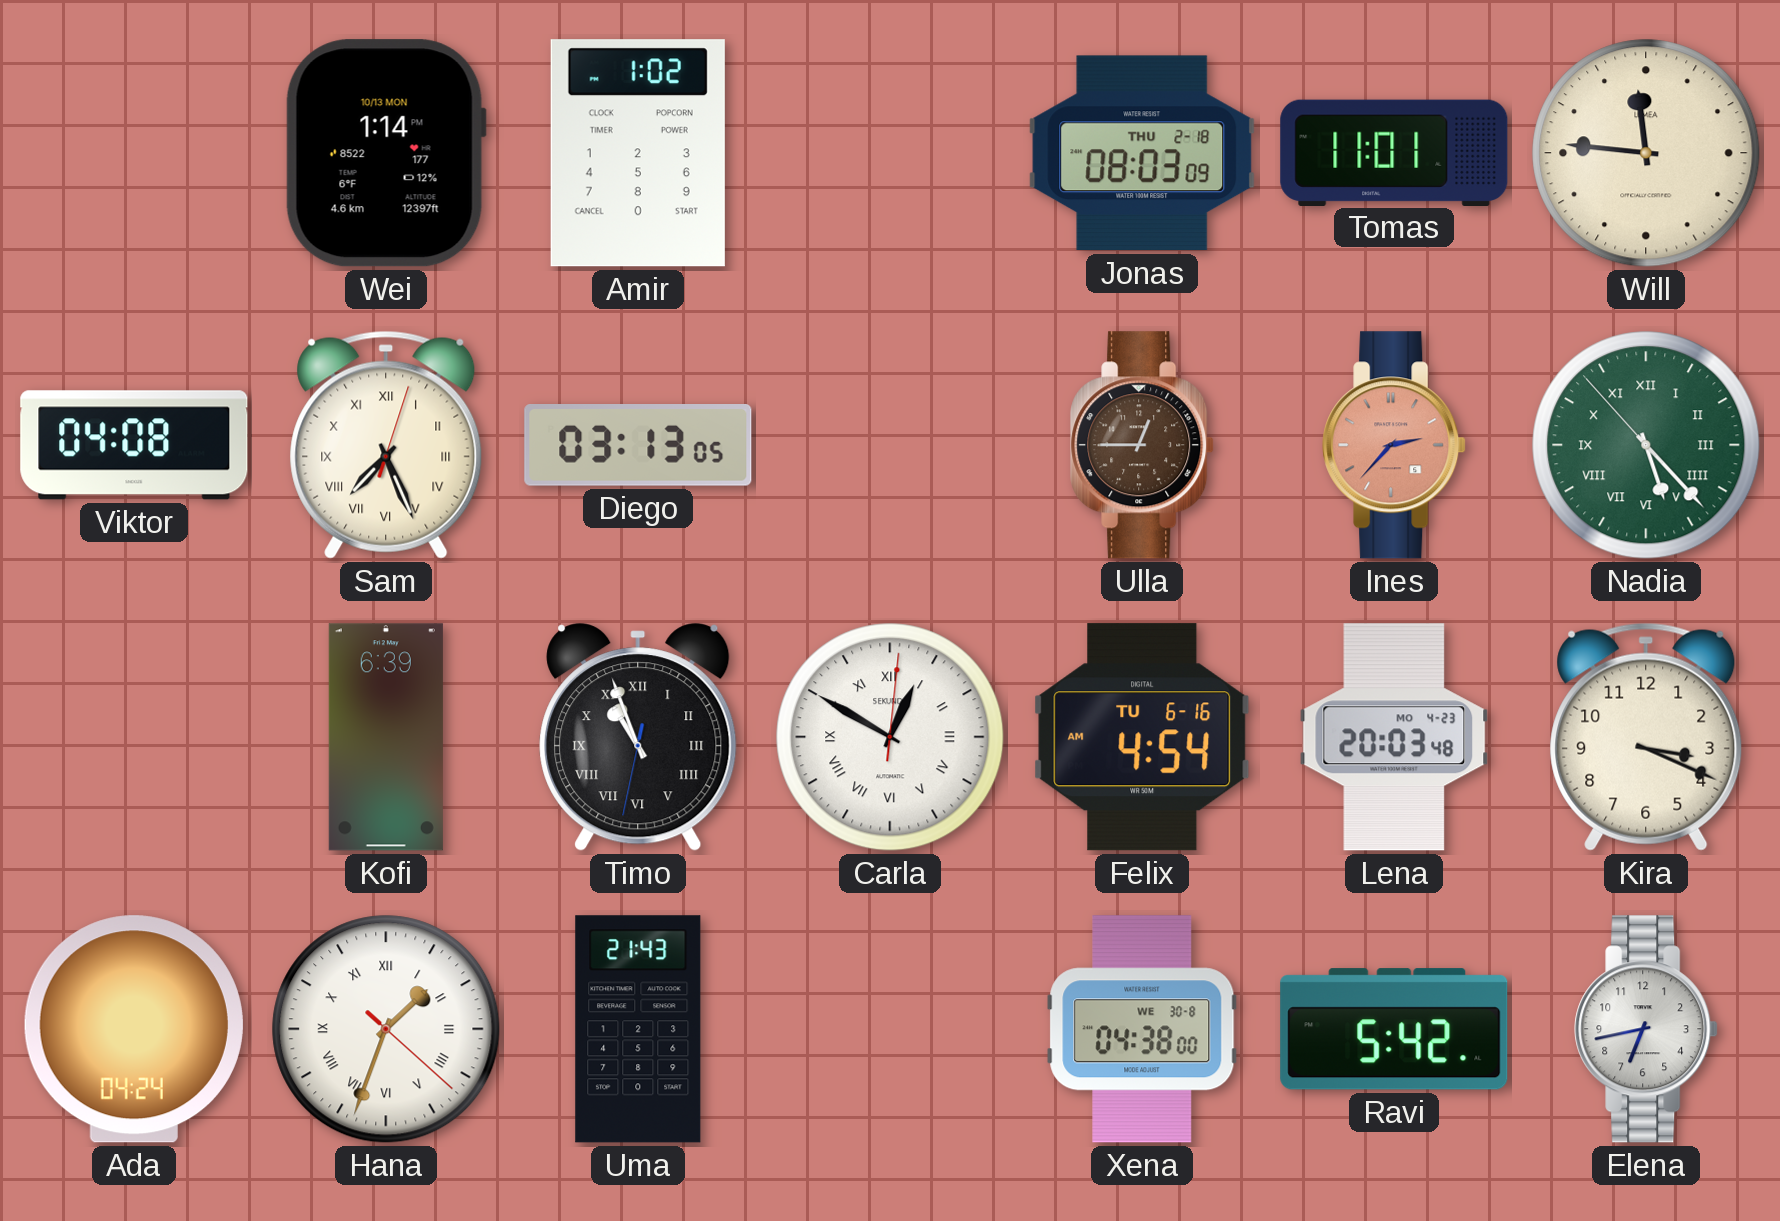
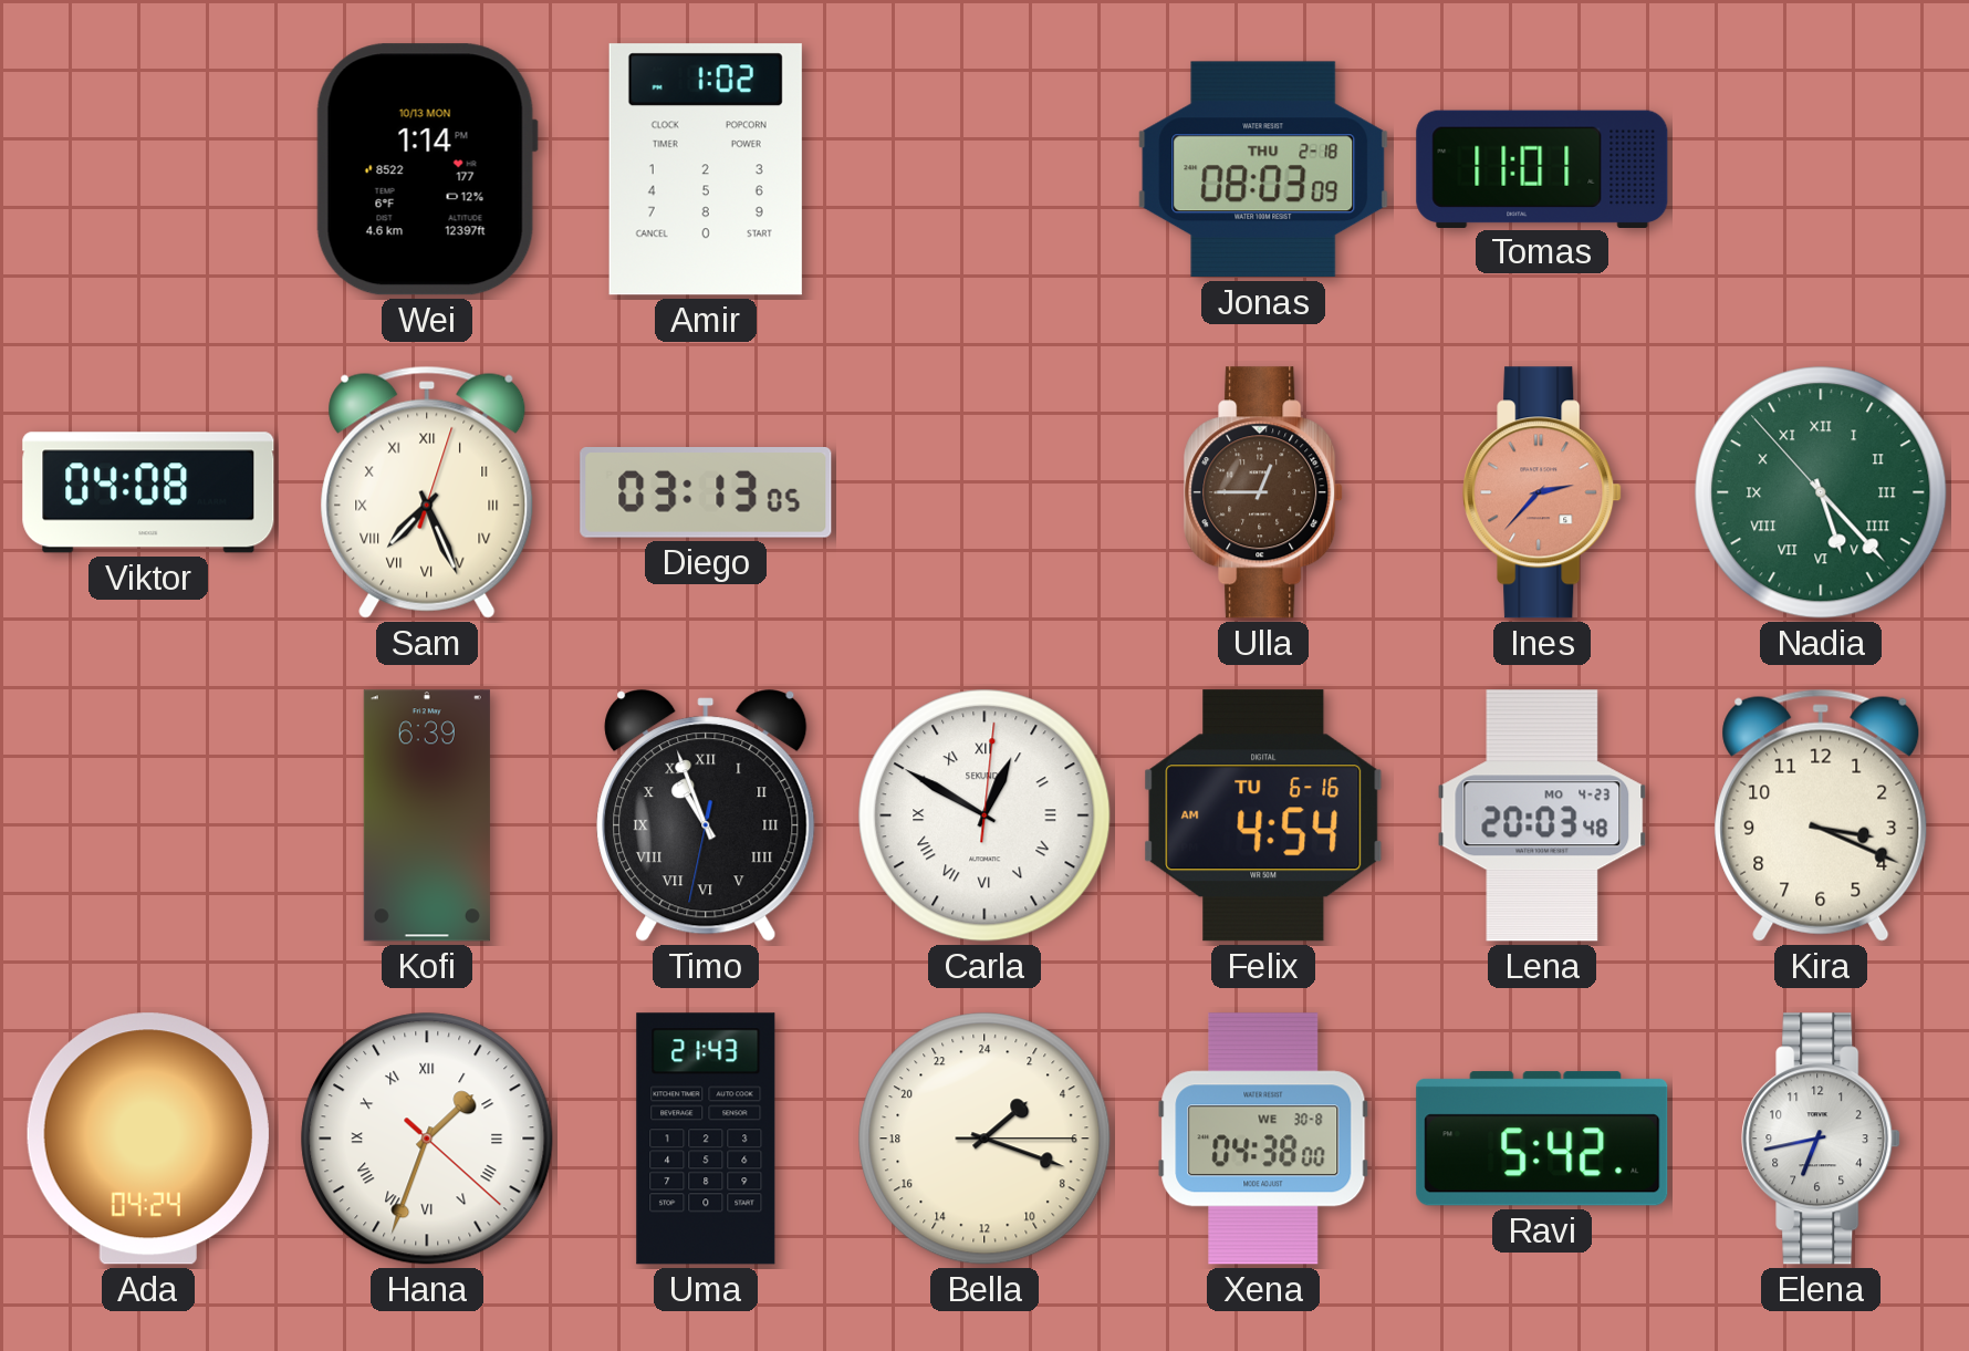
Will: 11:46 -> none (1646, 153)
Bella: none -> 3:18 (984, 1139)
